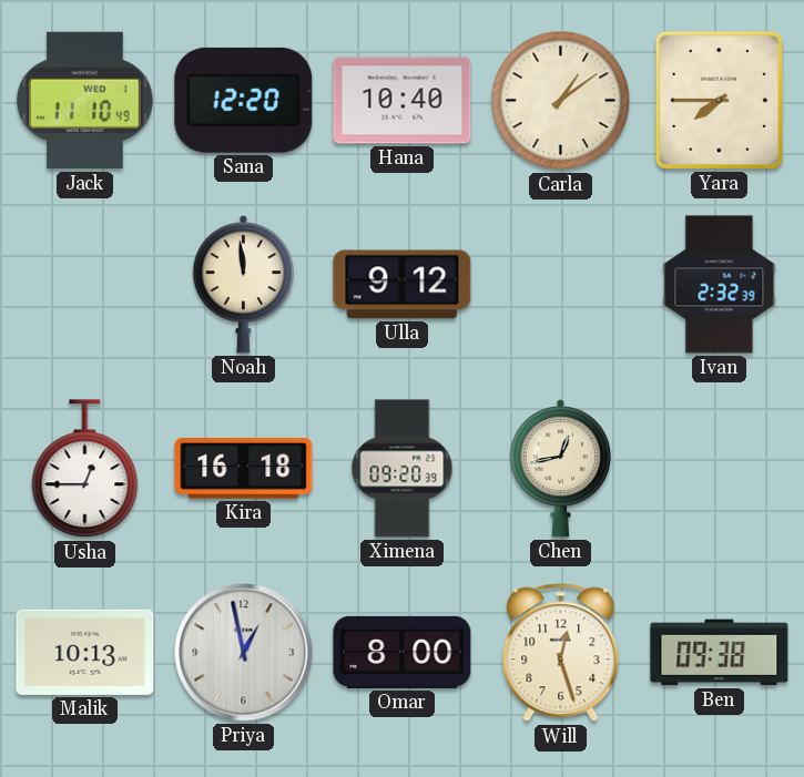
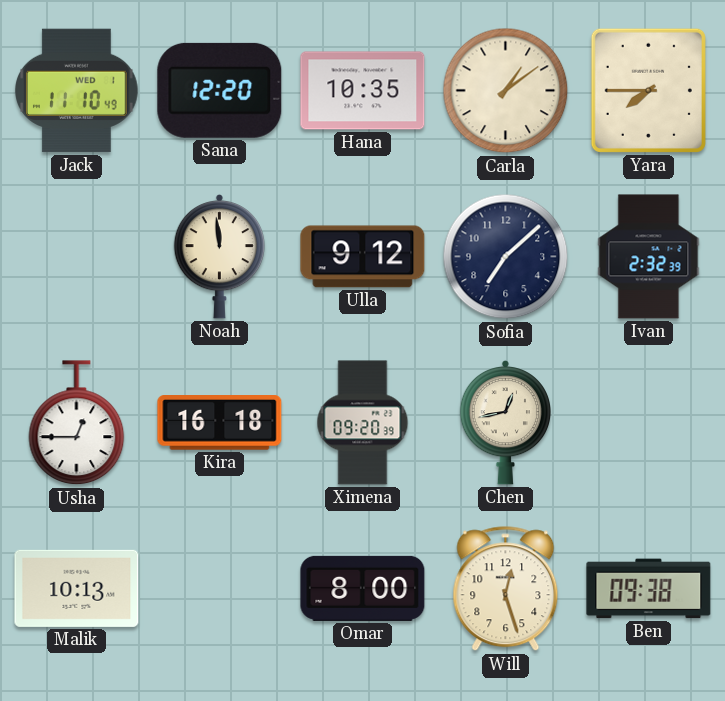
Hana: 10:40 -> 10:35 (363, 91)
Sofia: none -> 7:08 (506, 257)
Priya: 12:58 -> none (244, 653)
